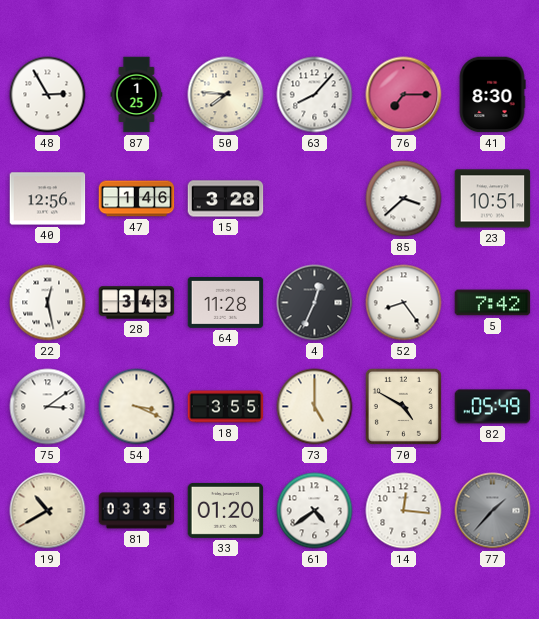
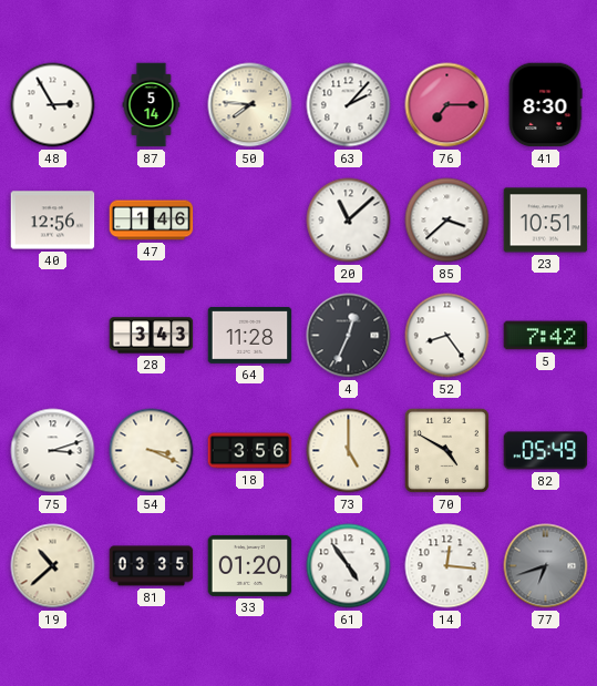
87: 1:25 -> 5:14 (152, 105)
63: 8:07 -> 2:07 (349, 105)
15: 3:28 -> none (226, 199)
20: none -> 11:08 (349, 221)
22: 12:28 -> none (48, 303)
75: 3:09 -> 3:12 (53, 451)
18: 3:55 -> 3:56 (250, 451)
19: 10:40 -> 10:38 (53, 566)
61: 4:39 -> 4:54 (349, 566)
77: 1:37 -> 6:42 (546, 566)
